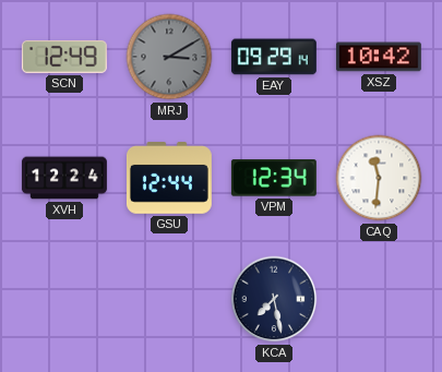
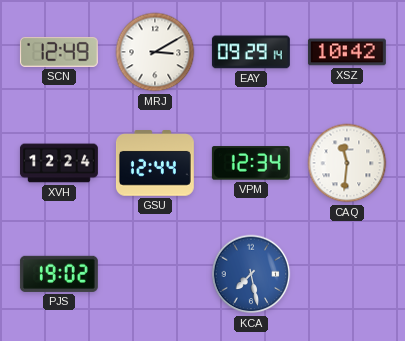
MRJ dial: grey -> white (155, 52)
PJS: none -> 19:02 (59, 274)
KCA dial: navy -> blue (251, 274)
